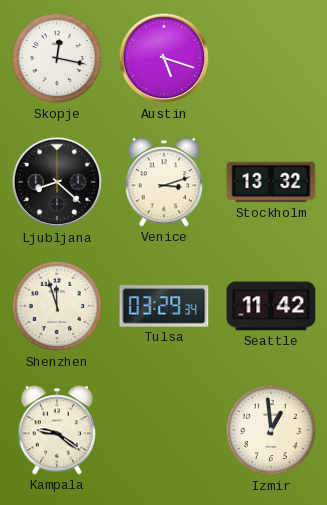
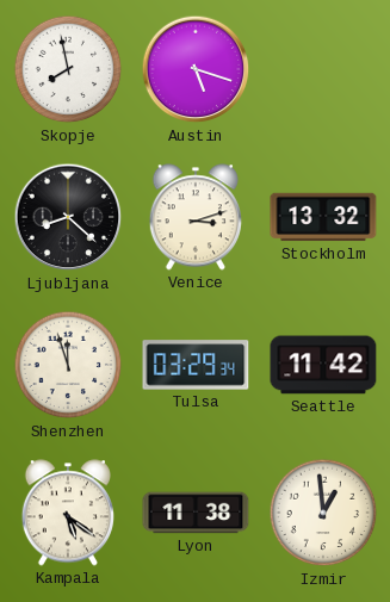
Skopje: 12:17 -> 7:58 (68, 69)
Kampala: 9:21 -> 5:21 (68, 513)
Lyon: none -> 11:38 (196, 513)
